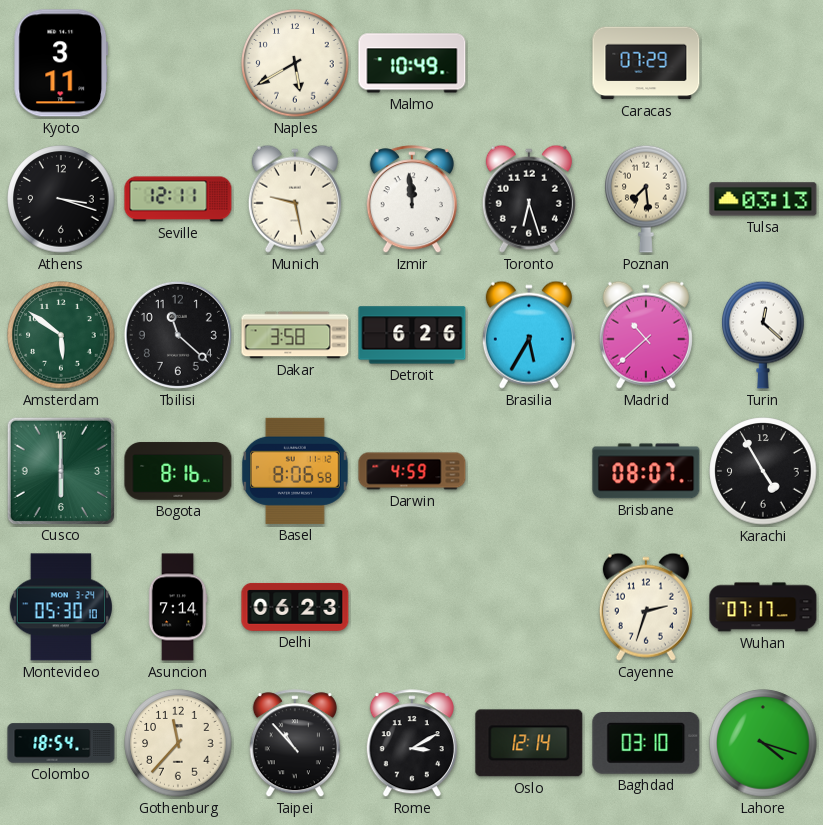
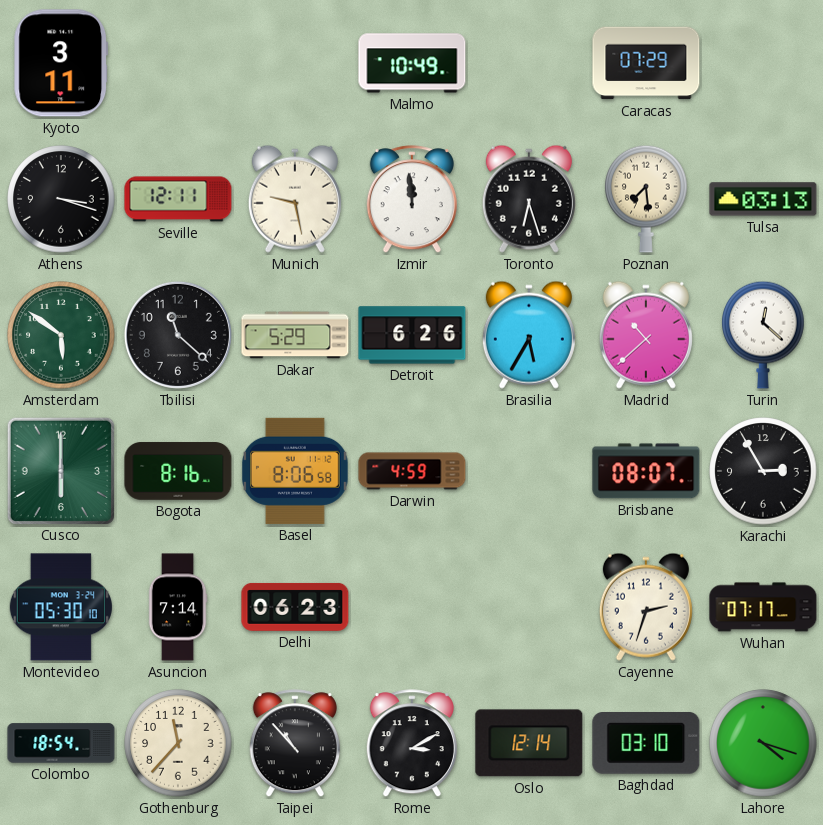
Naples: 5:40 -> none (295, 63)
Dakar: 3:58 -> 5:29 (295, 335)
Karachi: 4:55 -> 2:55 (763, 471)
